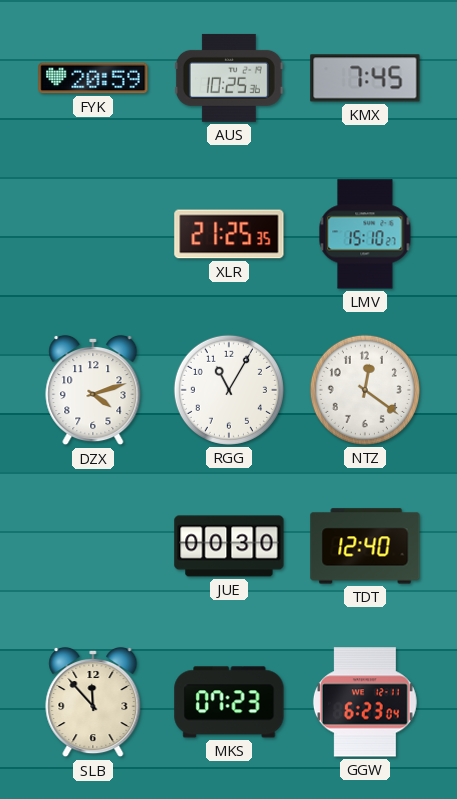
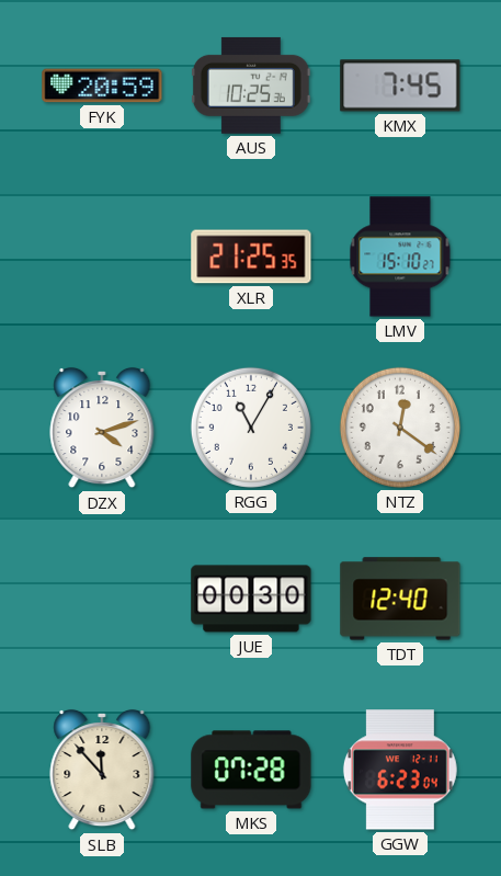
MKS: 07:23 -> 07:28 (251, 770)
